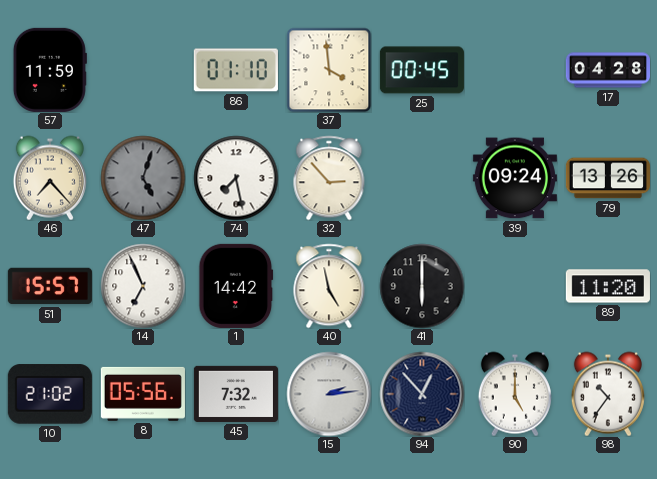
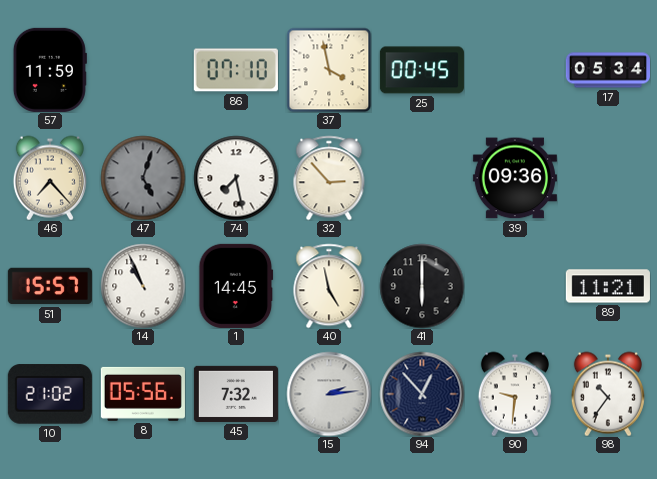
86: 01:10 -> 07:10 (236, 70)
37: 3:59 -> 3:58 (329, 70)
17: 04:28 -> 05:34 (607, 70)
39: 09:24 -> 09:36 (515, 178)
79: 13:26 -> none (608, 178)
14: 6:56 -> 10:56 (143, 286)
1: 14:42 -> 14:45 (236, 286)
89: 11:20 -> 11:21 (608, 286)
90: 5:00 -> 9:31 (515, 394)
